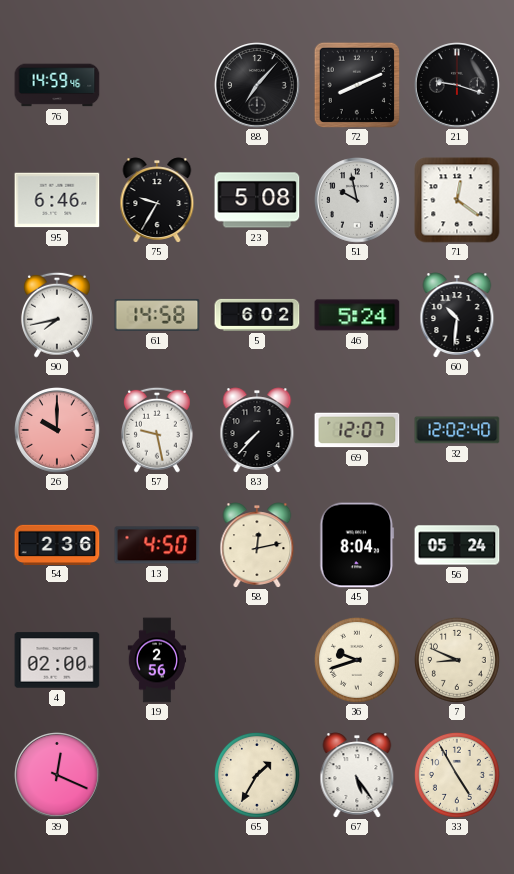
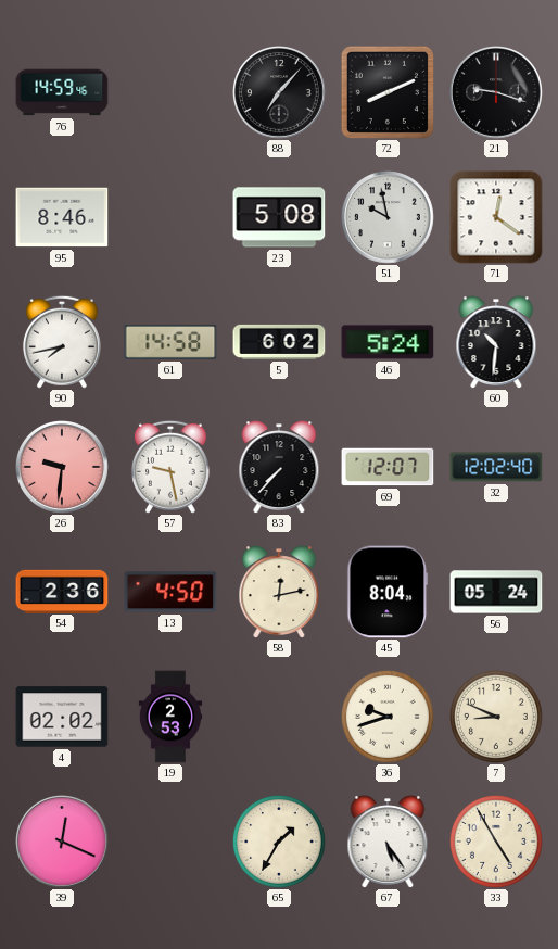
95: 6:46 -> 8:46 (62, 217)
75: 9:35 -> none (157, 200)
26: 10:00 -> 9:31 (63, 468)
4: 02:00 -> 02:02 (62, 717)
19: 2:56 -> 2:53 (170, 717)
